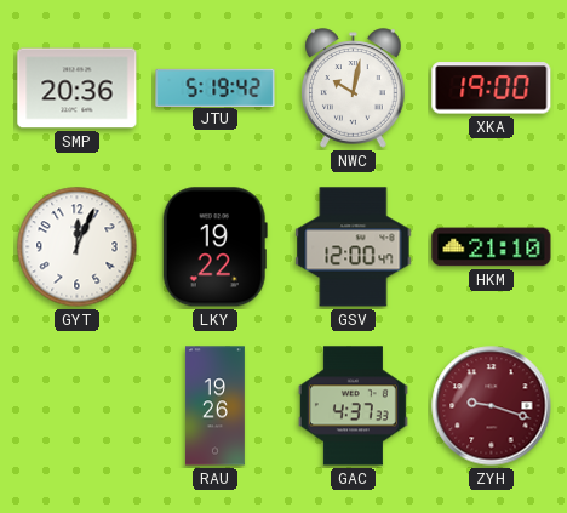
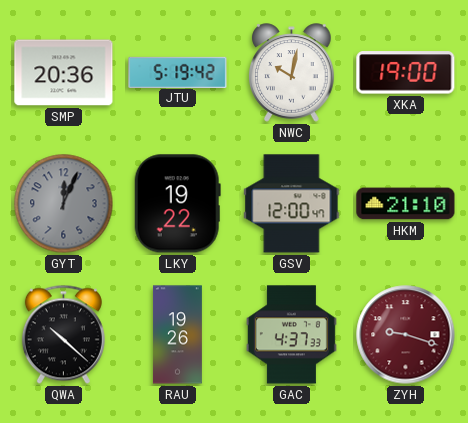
GYT dial: white -> grey (64, 204)
QWA: none -> 10:22 (63, 335)
